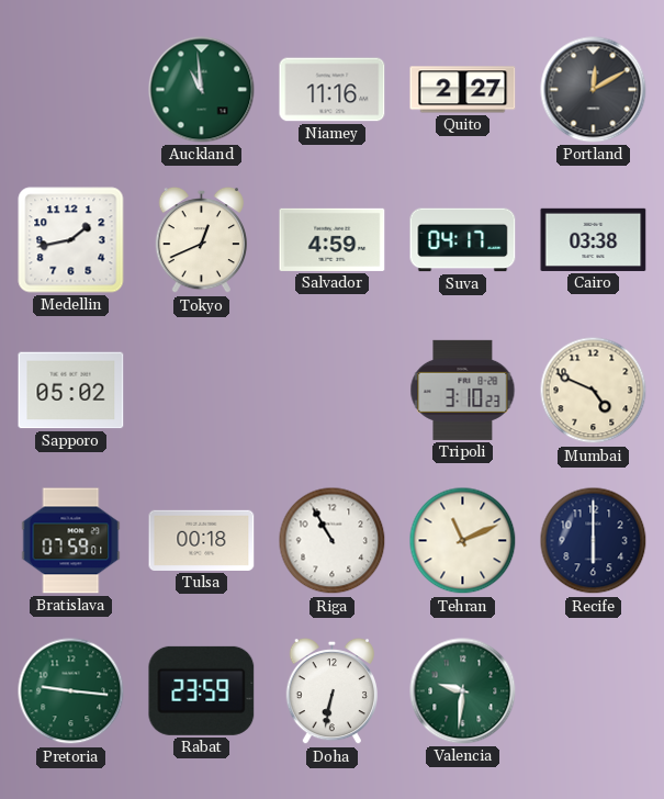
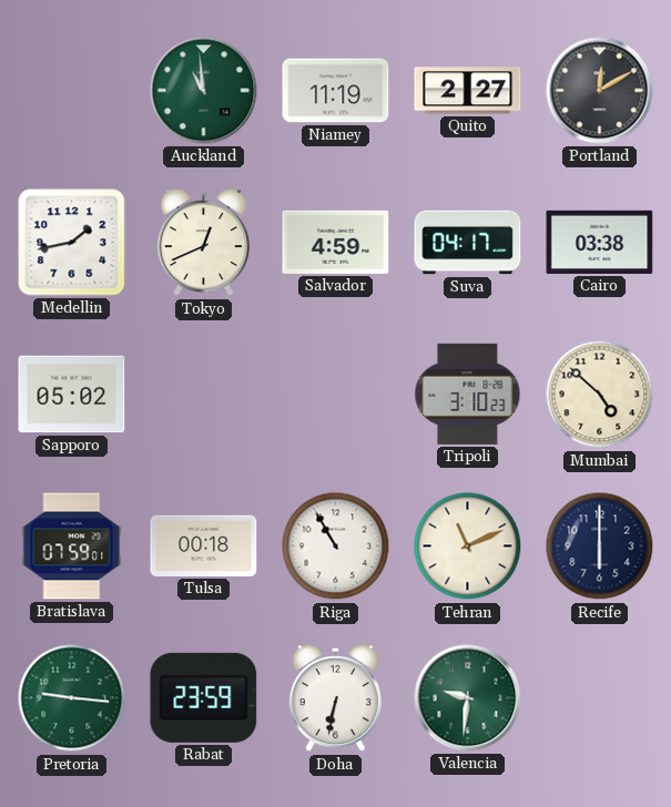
Niamey: 11:16 -> 11:19 (336, 91)
Mumbai: 4:49 -> 4:52 (600, 395)
